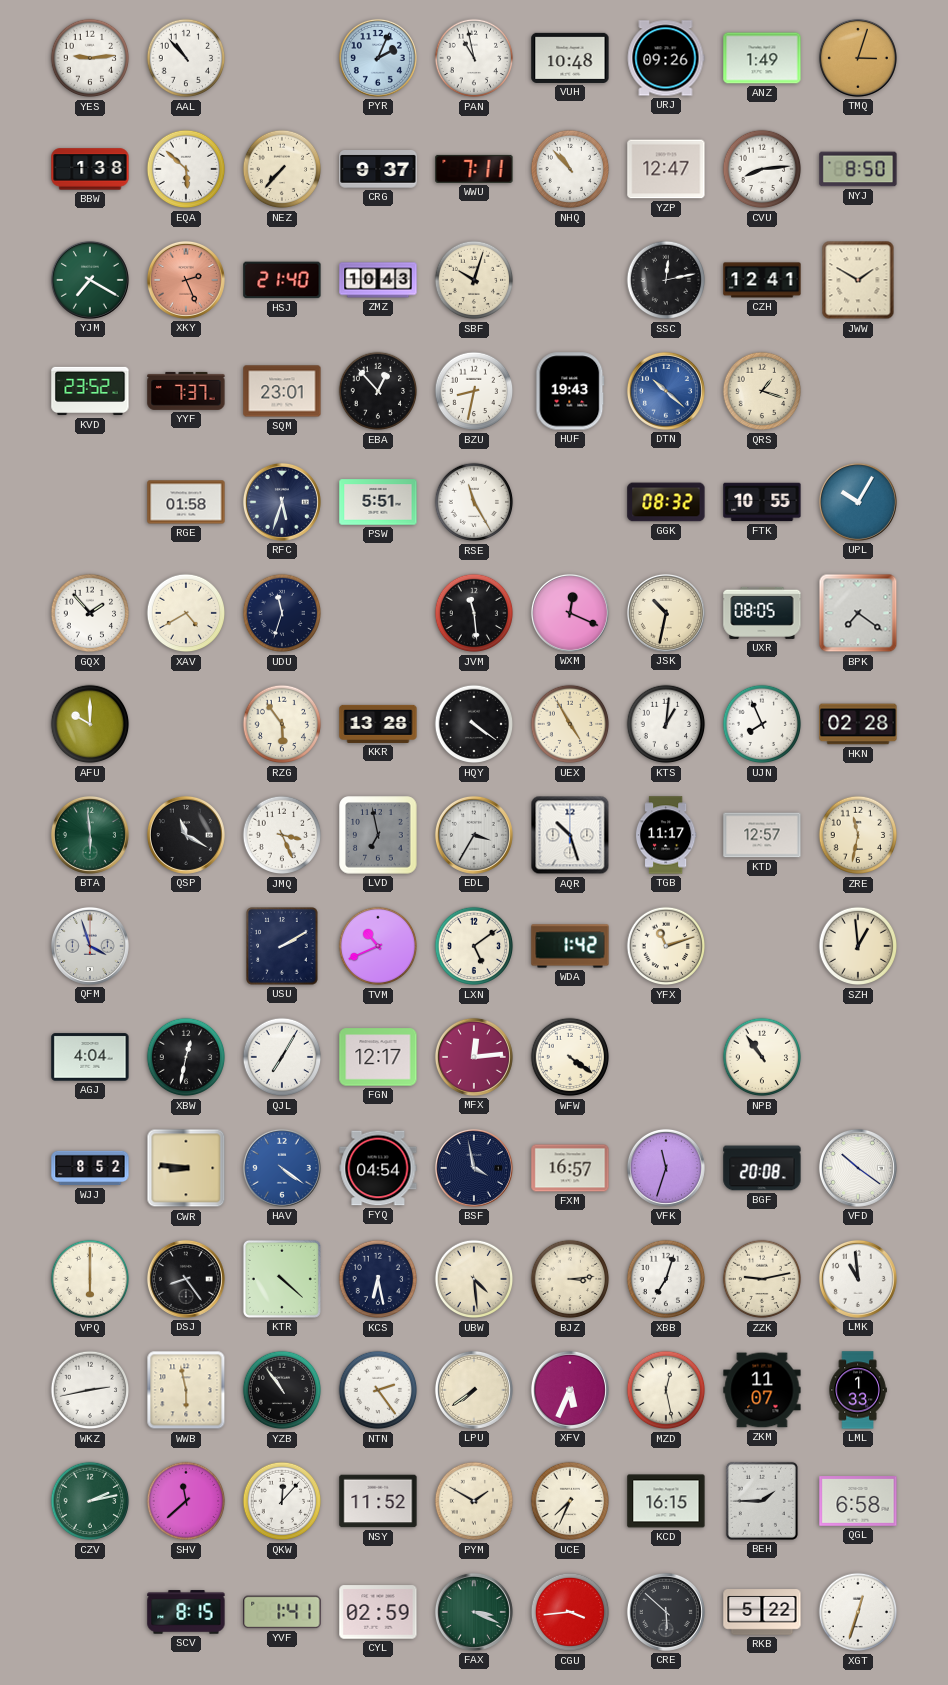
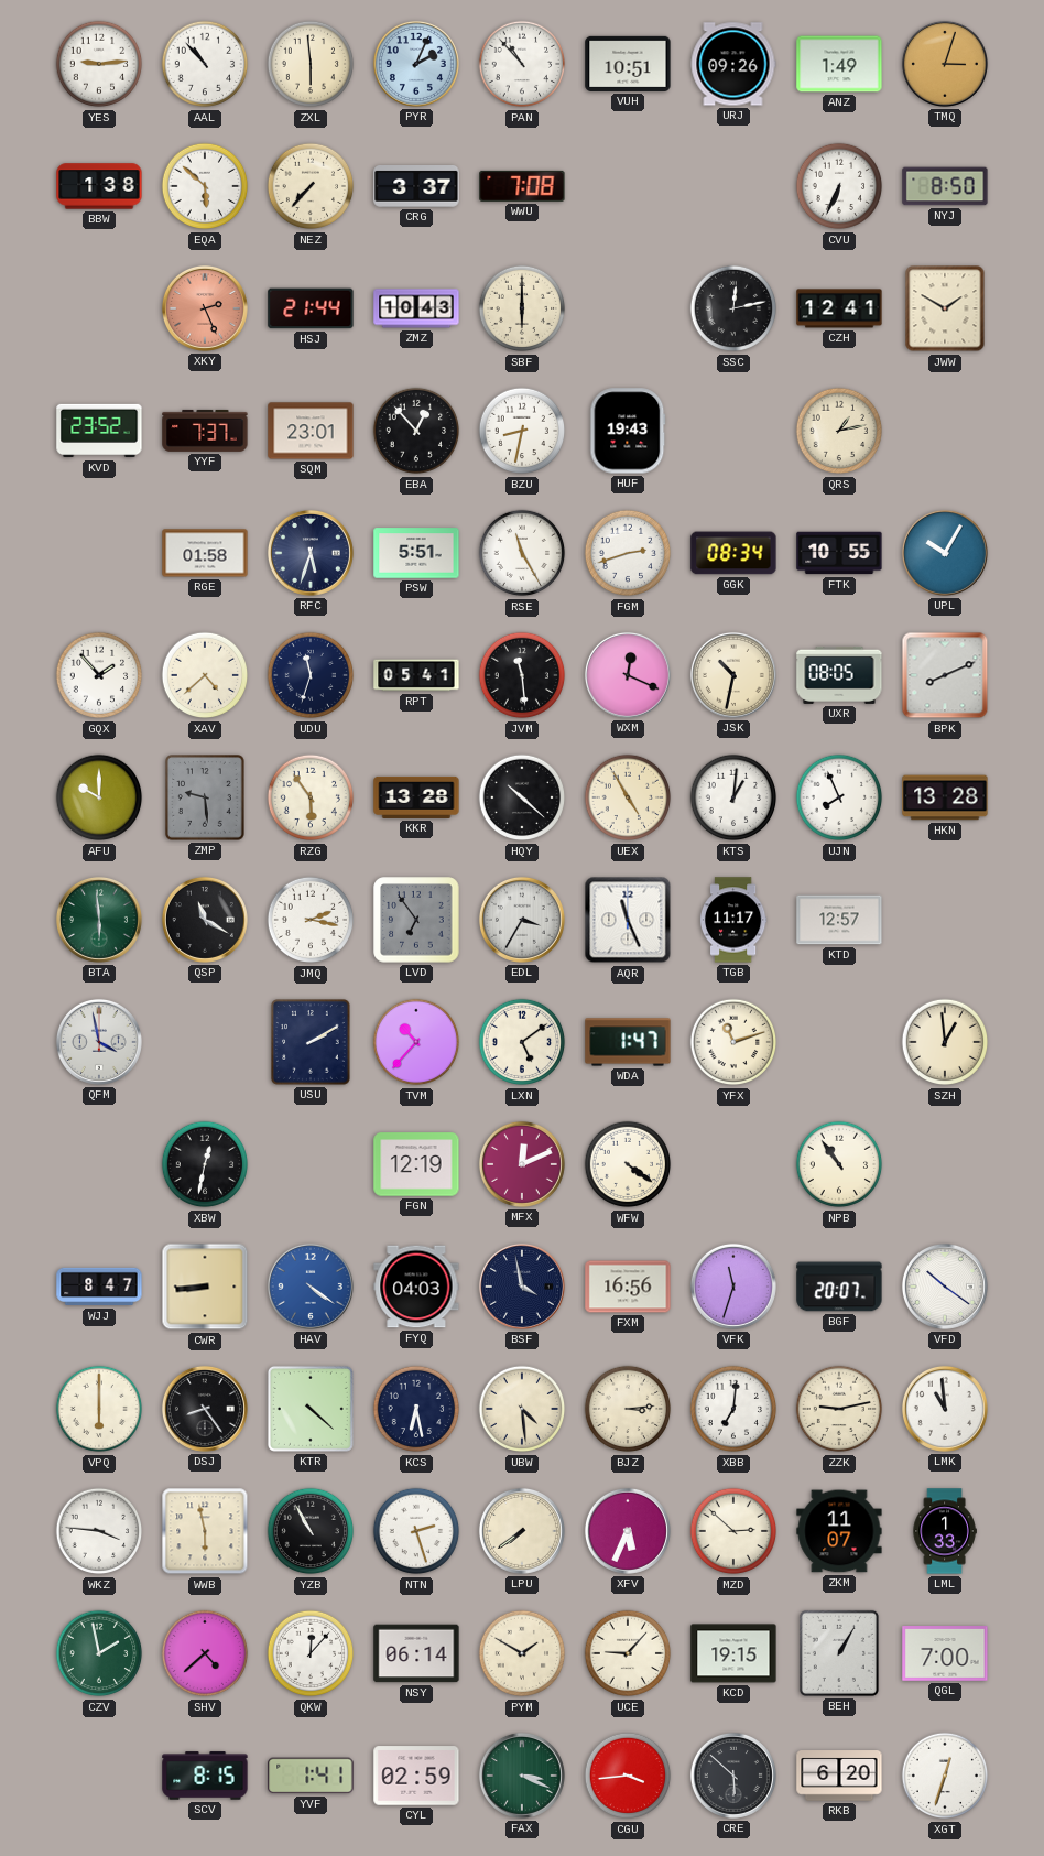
ZXL: none -> 5:59 (311, 64)
PAN: 10:58 -> 10:53 (522, 64)
VUH: 10:48 -> 10:51 (628, 64)
CRG: 9:37 -> 3:37 (416, 187)
WWU: 7:11 -> 7:08 (522, 186)
NHQ: 10:53 -> none (570, 169)
YZP: 12:47 -> none (666, 169)
CVU: 8:14 -> 6:34 (839, 186)
YJM: 7:20 -> none (90, 280)
HSJ: 21:40 -> 21:44 (311, 308)
SBF: 10:03 -> 6:00 (522, 308)
DTN: 10:22 -> none (666, 391)
QRS: 1:18 -> 1:13 (839, 431)
FGM: none -> 2:42 (628, 553)
GGK: 08:32 -> 08:34 (733, 553)
XAV: 4:40 -> 4:38 (205, 675)
RPT: none -> 05:41 (416, 675)
BPK: 7:21 -> 8:11 (945, 675)
ZMP: none -> 9:29 (206, 797)
HQY: 4:21 -> 10:22 (522, 797)
HKN: 02:28 -> 13:28 (945, 797)
JMQ: 3:26 -> 2:17 (311, 920)
LVD: 6:58 -> 6:54 (416, 920)
AQR: 10:27 -> 11:26 (628, 920)
ZRE: 11:32 -> none (858, 835)
QFM: 3:57 -> 3:58 (99, 1042)
TVM: 10:41 -> 10:37 (416, 1042)
WDA: 1:42 -> 1:47 (628, 1042)
AGJ: 4:04 -> none (90, 1057)
QJL: 7:05 -> none (282, 1057)
FGN: 12:17 -> 12:19 (416, 1164)
MFX: 12:14 -> 12:11 (522, 1164)
WJJ: 8:52 -> 8:47 (99, 1287)
CWR: 8:46 -> 8:44 (205, 1287)
FYQ: 04:54 -> 04:03 (416, 1287)
FXM: 16:57 -> 16:56 (628, 1287)
BGF: 20:08 -> 20:07 (839, 1287)
XBB: 7:03 -> 7:01 (733, 1409)
WKZ: 2:43 -> 3:46 (99, 1531)
YZB: 10:54 -> 10:55 (311, 1531)
NTN: 2:24 -> 2:27 (416, 1531)
MZD: 12:28 -> 2:52 (733, 1531)
CZV: 2:13 -> 1:58 (99, 1653)
SHV: 11:38 -> 4:38 (205, 1653)
NSY: 11:52 -> 06:14 (416, 1653)
UCE: 7:34 -> 9:07 (628, 1653)
KCD: 16:15 -> 19:15 (733, 1653)
BEH: 1:45 -> 1:05 (839, 1653)
QGL: 6:58 -> 7:00 (945, 1653)
RKB: 5:22 -> 6:20 (839, 1776)
